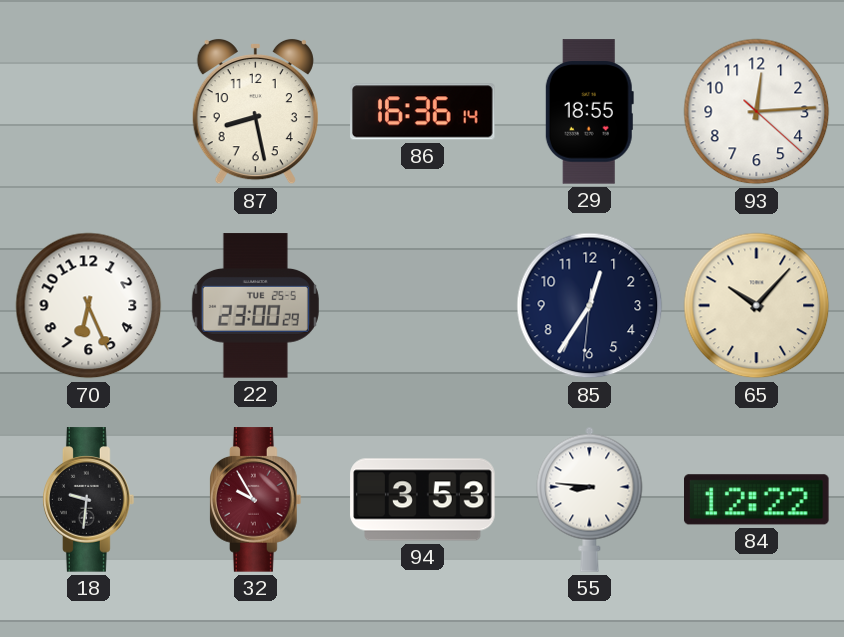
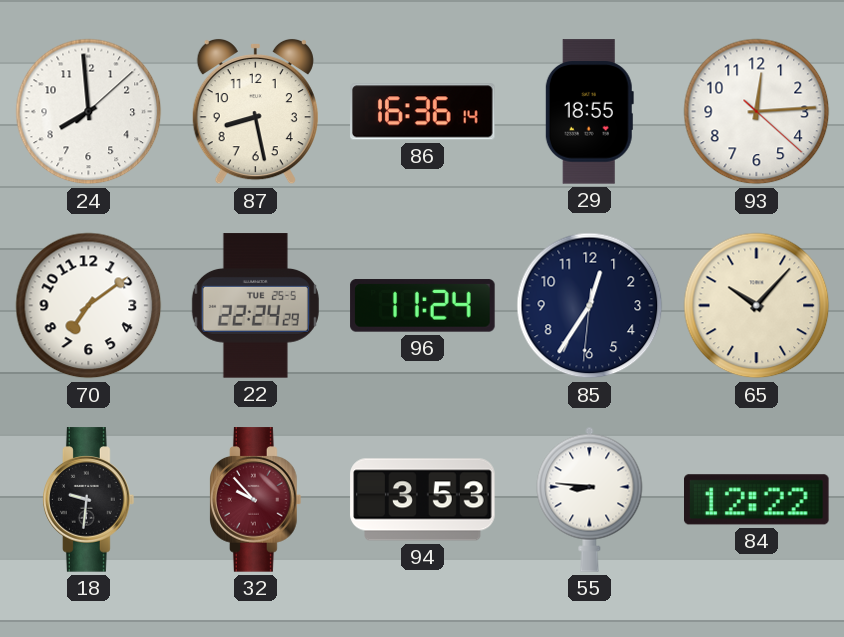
24: none -> 7:59 (89, 112)
70: 6:26 -> 7:09 (89, 306)
22: 23:00 -> 22:24 (255, 306)
96: none -> 11:24 (423, 306)
32: 9:55 -> 9:53 (256, 500)
